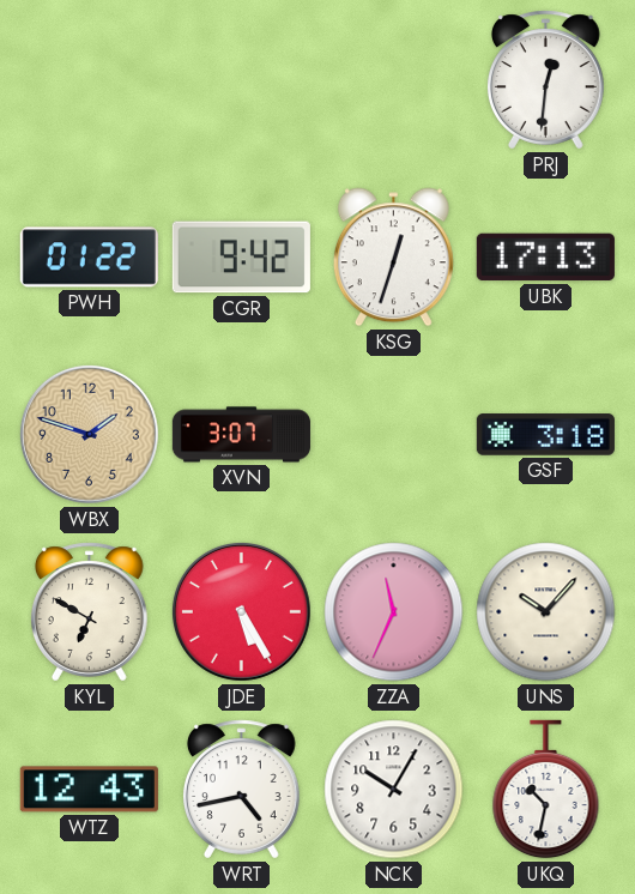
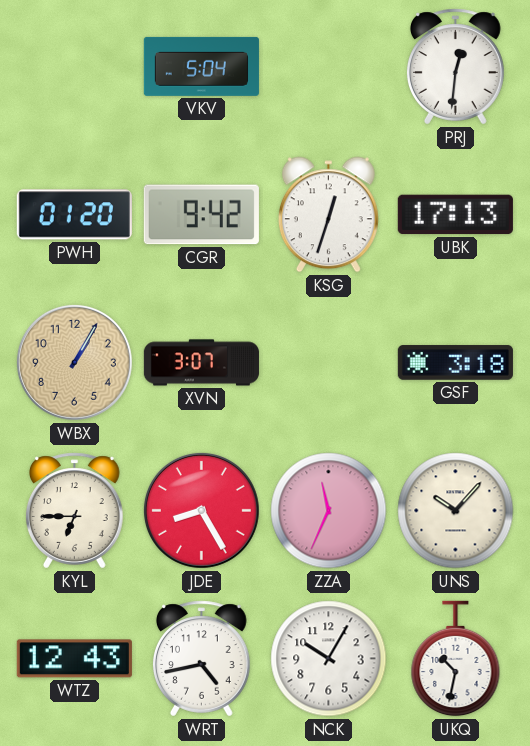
VKV: none -> 5:04 (201, 66)
PWH: 01:22 -> 01:20 (74, 215)
WBX: 1:48 -> 1:05 (74, 362)
KYL: 6:50 -> 6:45 (75, 511)
JDE: 5:25 -> 8:25 (201, 510)
